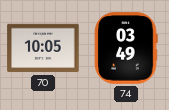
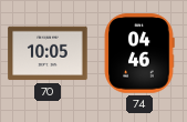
74: 03:49 -> 04:46 (139, 53)
